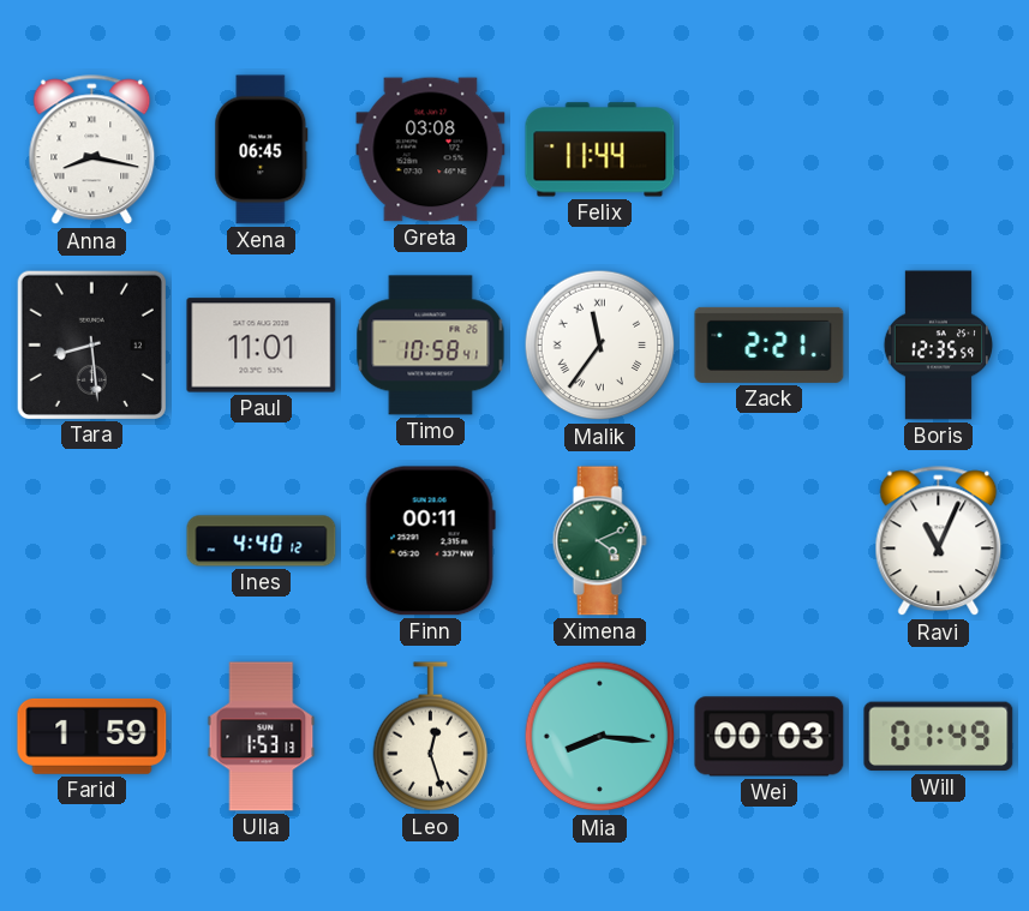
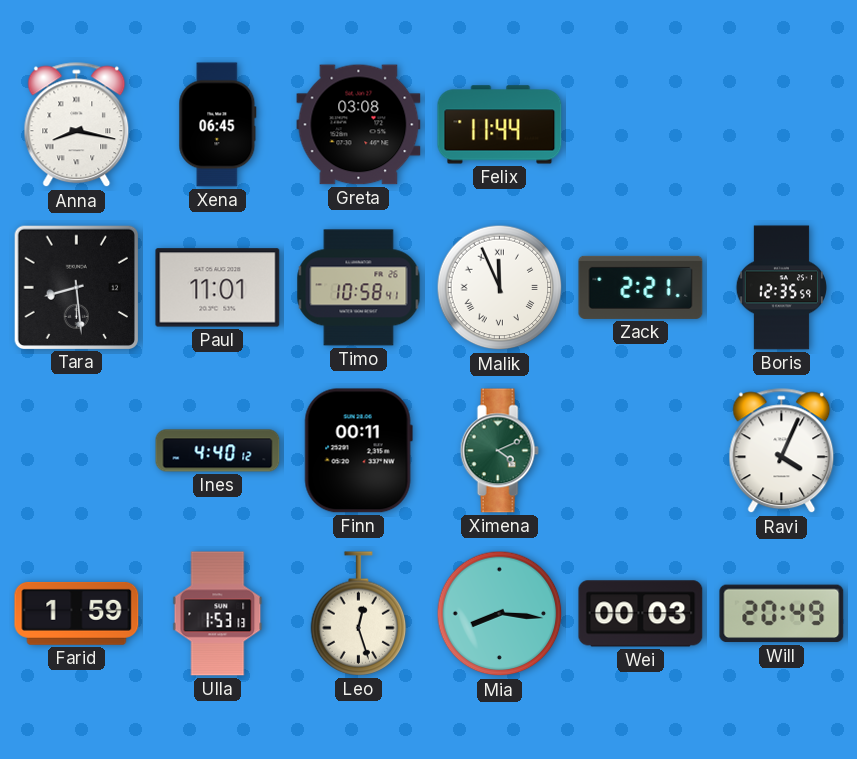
Malik: 11:36 -> 11:56 (500, 288)
Ravi: 11:04 -> 4:04 (782, 451)
Will: 01:49 -> 20:49 (782, 614)
